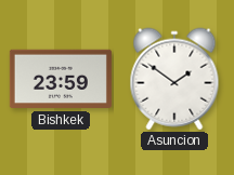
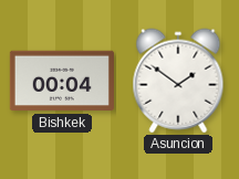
Bishkek: 23:59 -> 00:04 (62, 81)
